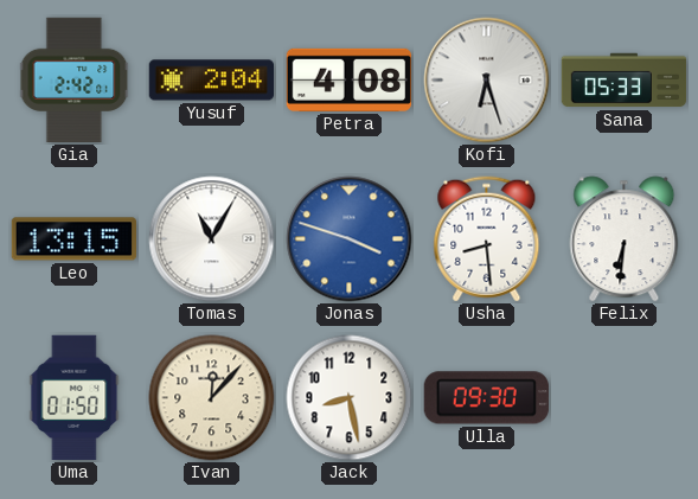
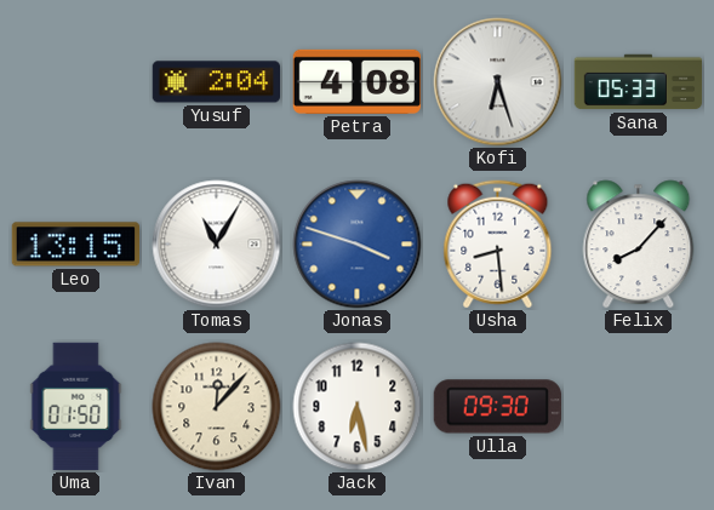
Gia: 2:42 -> none (75, 81)
Felix: 6:31 -> 8:07 (639, 245)
Jack: 8:28 -> 6:28 (358, 407)
